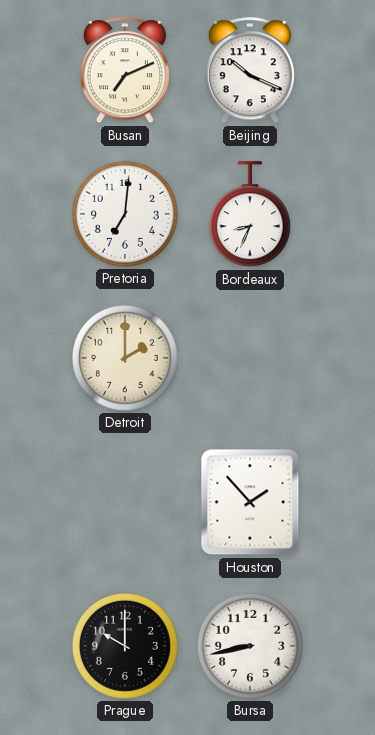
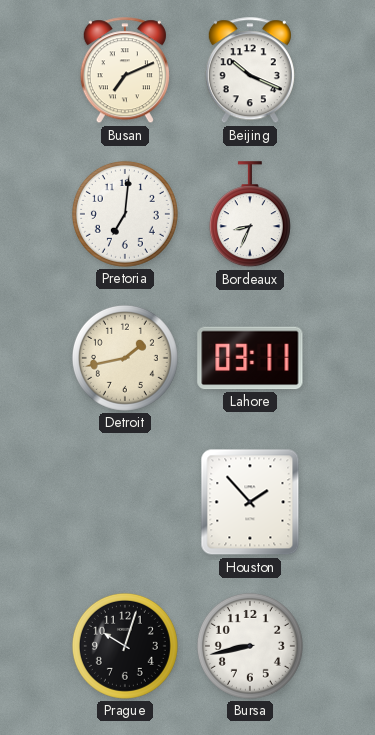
Detroit: 2:00 -> 1:43 (125, 358)
Lahore: none -> 03:11 (250, 358)
Prague: 10:00 -> 10:03 (125, 646)
